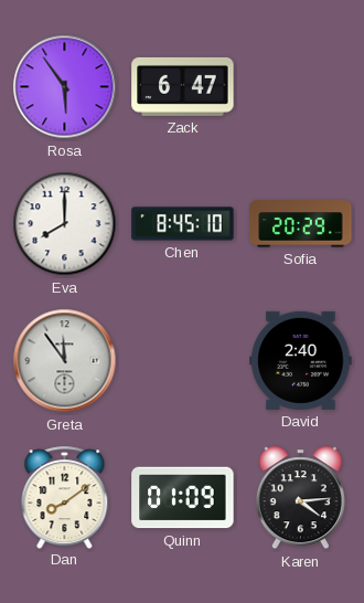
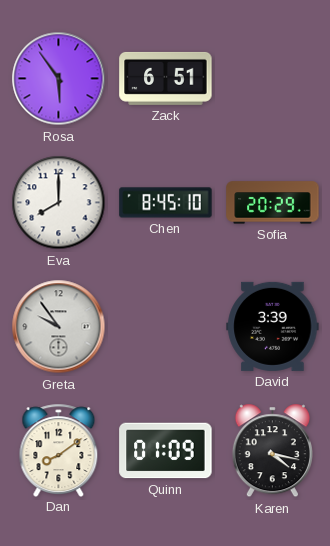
Zack: 6:47 -> 6:51 (166, 78)
Greta: 11:54 -> 9:54 (59, 327)
David: 2:40 -> 3:39 (273, 326)
Karen: 4:14 -> 4:17 (272, 451)
